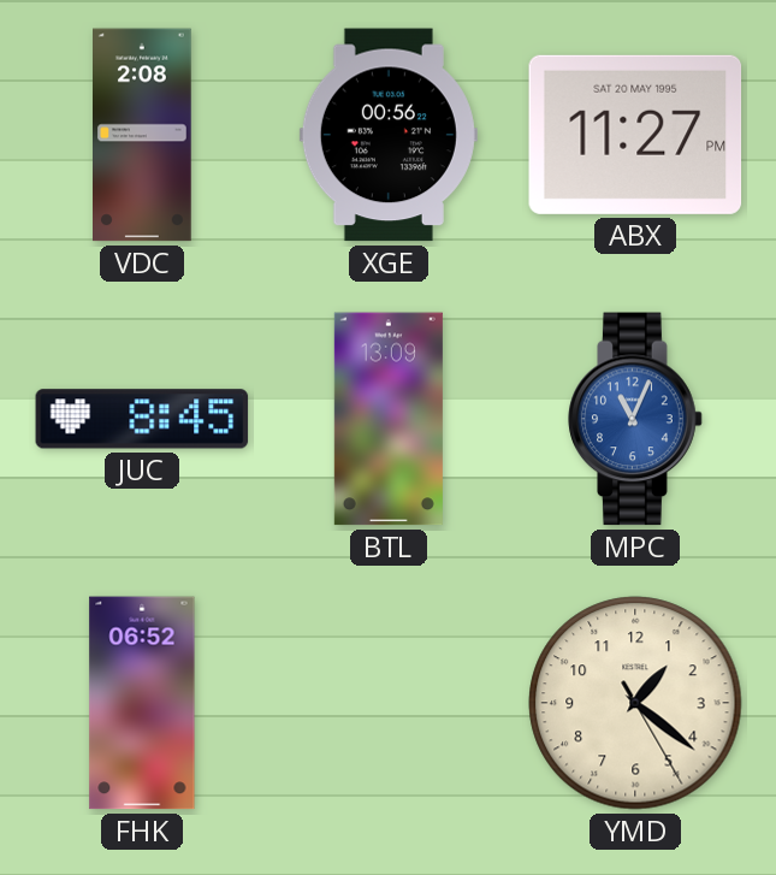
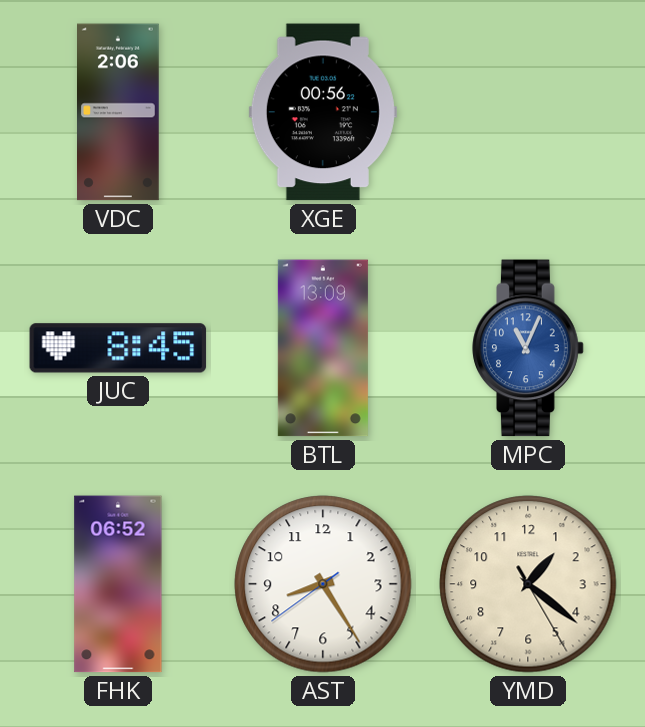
VDC: 2:08 -> 2:06 (119, 112)
ABX: 11:27 -> none (635, 135)
AST: none -> 8:24 (323, 584)
